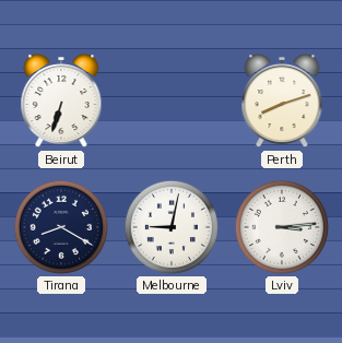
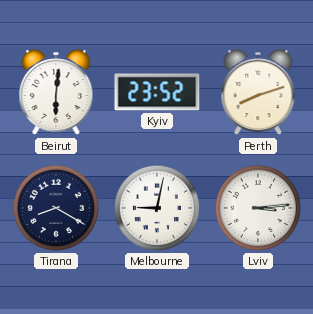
Beirut: 6:33 -> 6:01 (56, 92)
Kyiv: none -> 23:52 (157, 92)
